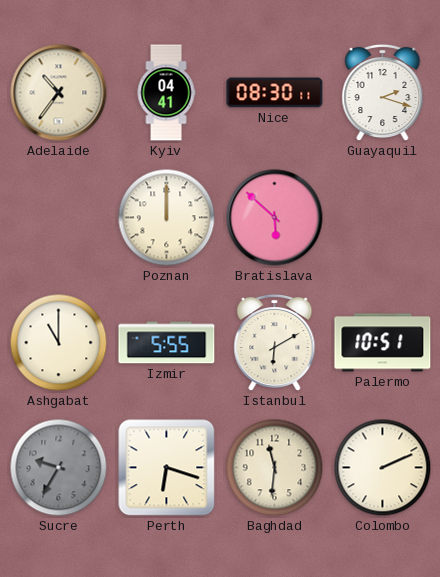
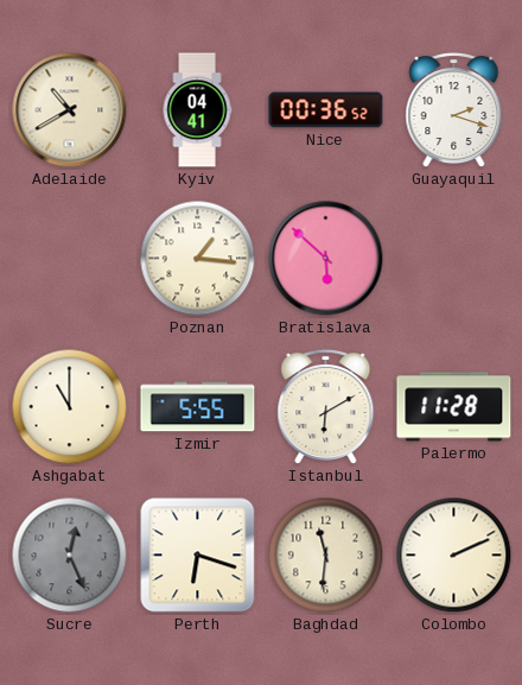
Adelaide: 10:36 -> 10:40 (70, 110)
Nice: 08:30 -> 00:36 (326, 110)
Poznan: 12:00 -> 1:16 (198, 259)
Palermo: 10:51 -> 11:28 (454, 407)
Sucre: 9:35 -> 12:26 (70, 556)
